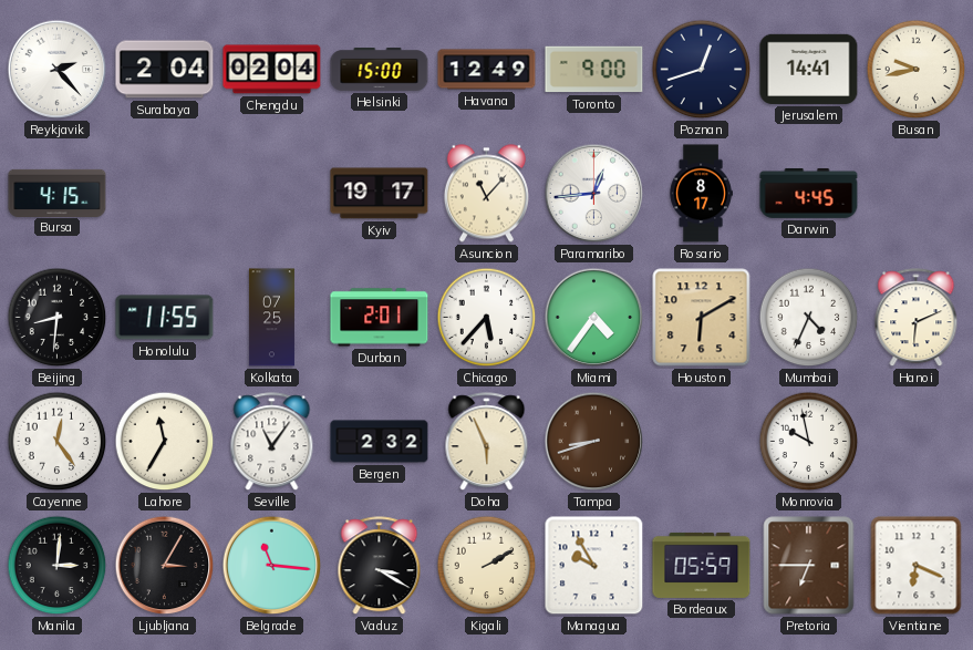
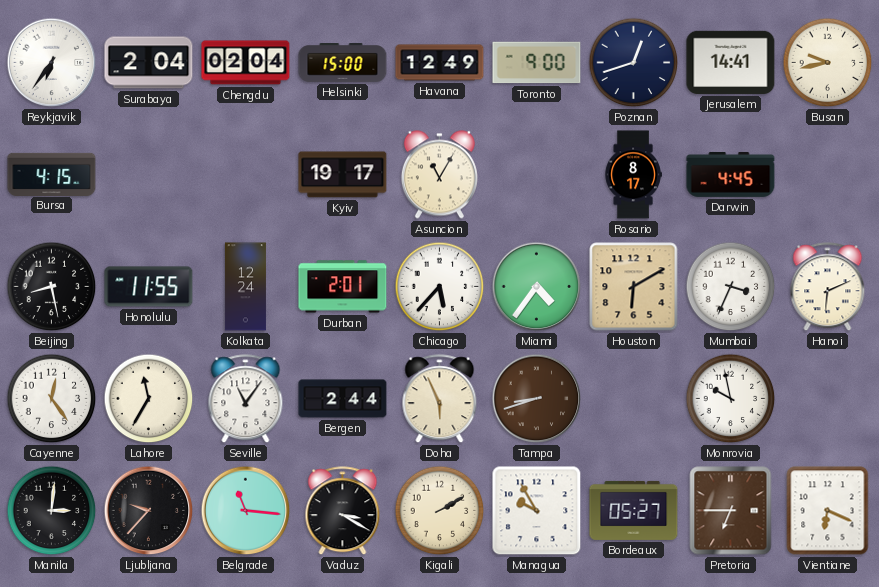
Reykjavik: 2:23 -> 6:36 (52, 63)
Asuncion: 11:07 -> 11:05 (439, 175)
Paramaribo: 12:44 -> none (594, 194)
Beijing: 8:31 -> 8:28 (52, 287)
Kolkata: 07:25 -> 12:24 (245, 287)
Mumbai: 4:34 -> 3:34 (731, 287)
Bergen: 2:32 -> 2:44 (343, 399)
Ljubljana: 3:05 -> 9:37 (149, 511)
Bordeaux: 05:59 -> 05:27 (634, 510)
